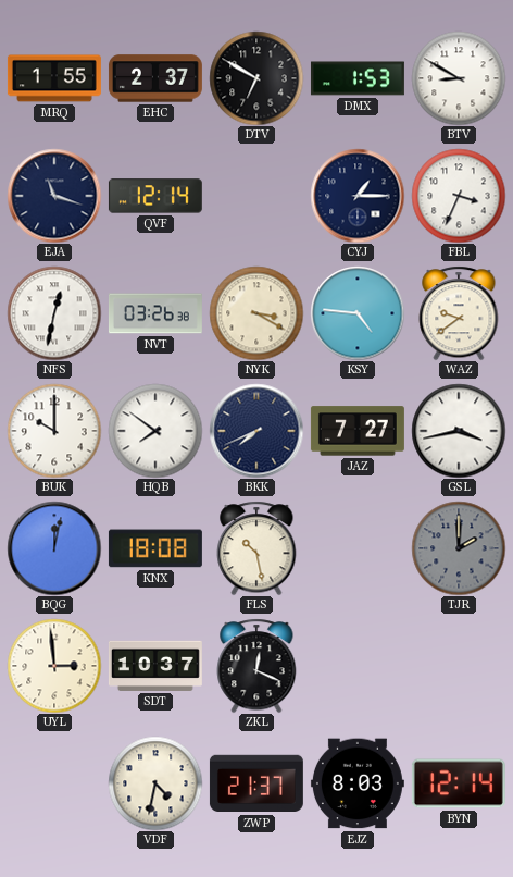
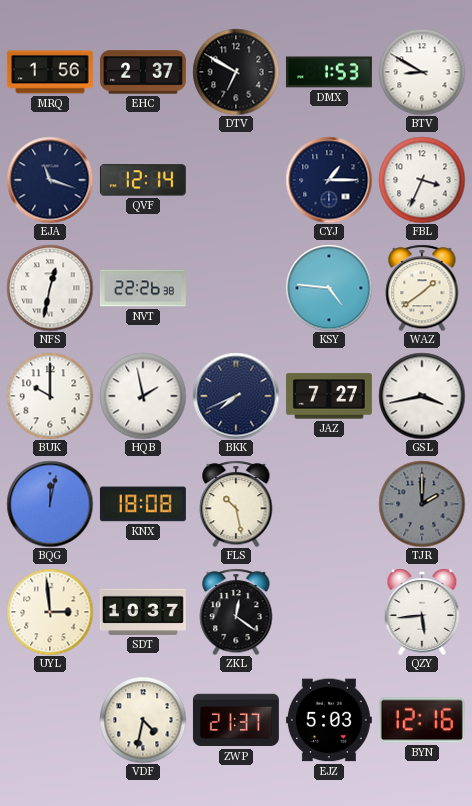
MRQ: 1:55 -> 1:56 (50, 72)
NVT: 03:26 -> 22:26 (143, 288)
NYK: 3:20 -> none (256, 313)
WAZ: 9:39 -> 1:39 (422, 288)
HQB: 7:51 -> 1:58 (143, 396)
ZKL: 12:19 -> 12:21 (236, 612)
QZY: none -> 5:44 (422, 612)
EJZ: 8:03 -> 5:03 (329, 720)
BYN: 12:14 -> 12:16 (422, 720)
